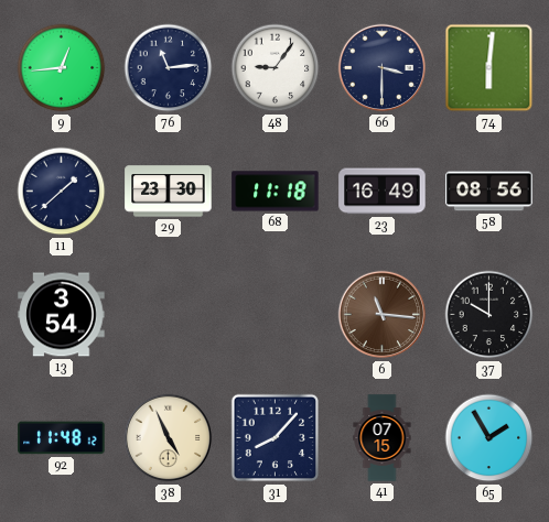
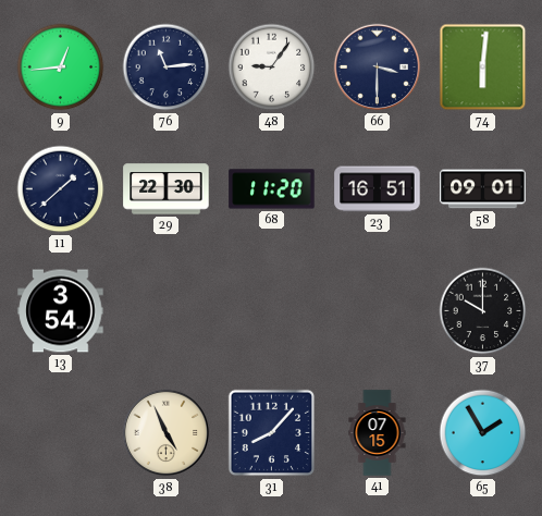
29: 23:30 -> 22:30 (167, 189)
68: 11:18 -> 11:20 (272, 189)
23: 16:49 -> 16:51 (378, 189)
58: 08:56 -> 09:01 (483, 189)
6: 11:16 -> none (383, 315)
92: 11:48 -> none (62, 438)
